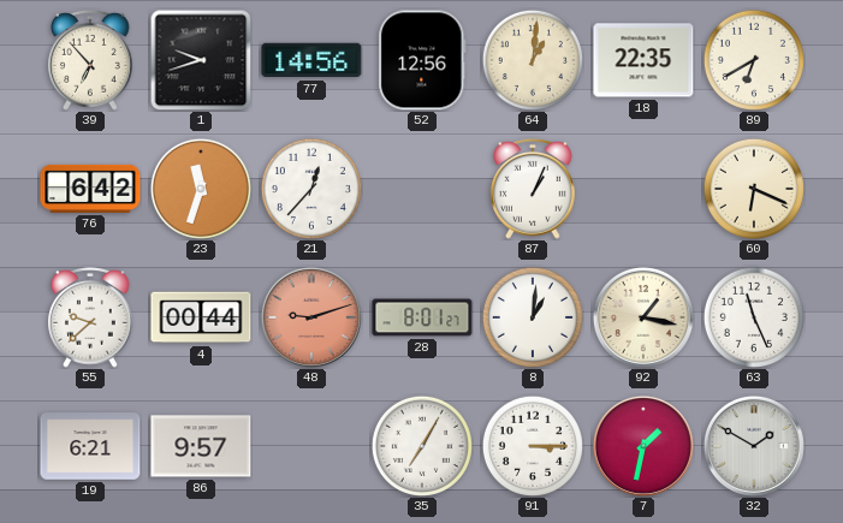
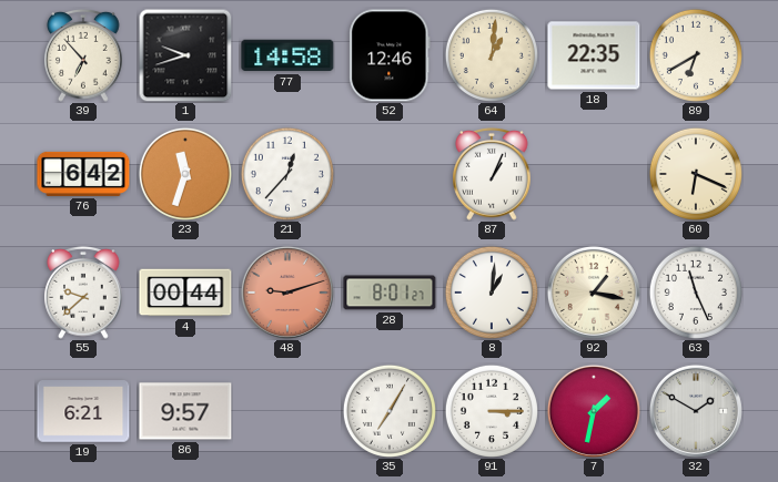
77: 14:56 -> 14:58 (287, 55)
52: 12:56 -> 12:46 (390, 55)
